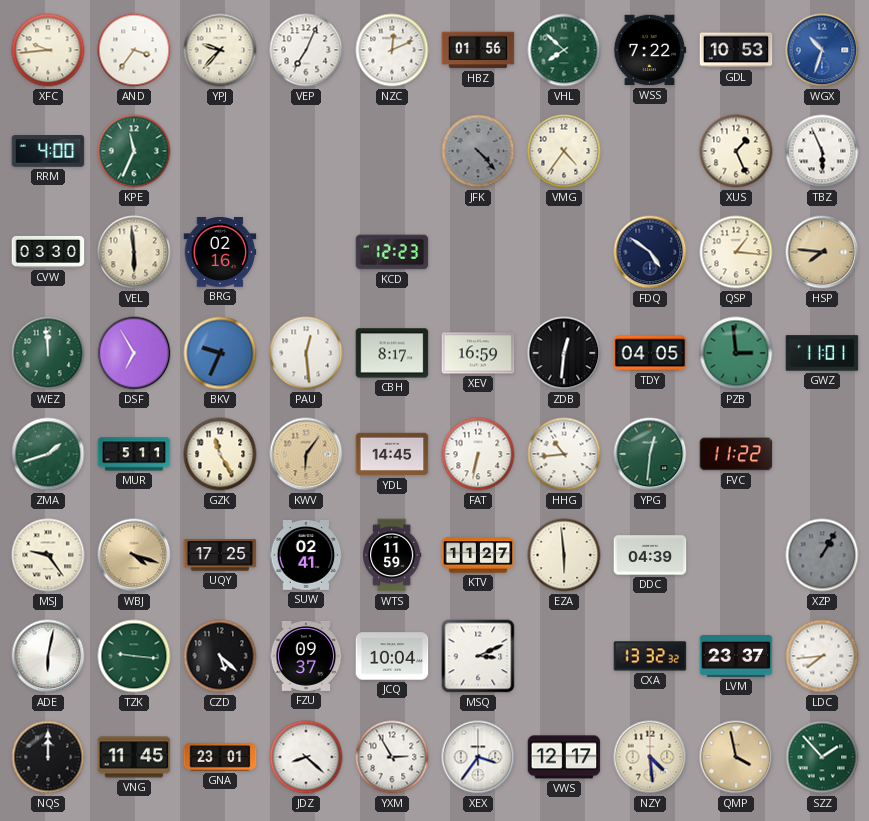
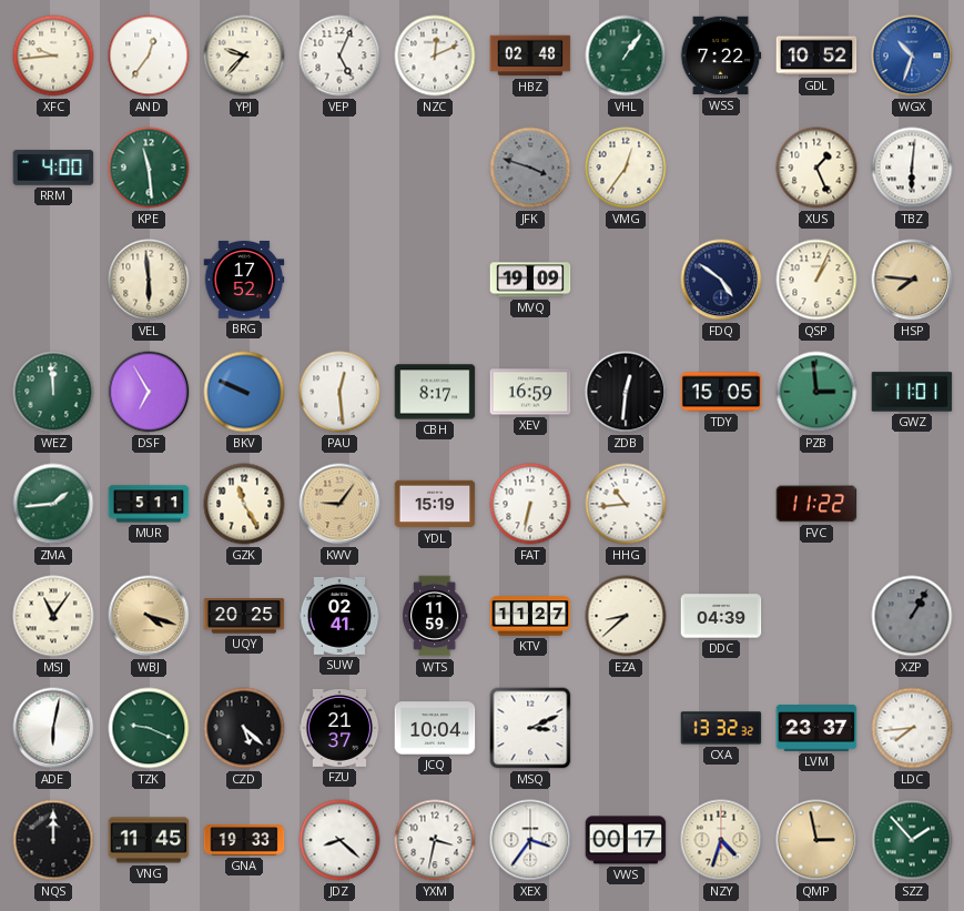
AND: 3:36 -> 12:36 (149, 55)
VEP: 7:04 -> 5:04 (339, 55)
HBZ: 01:56 -> 02:48 (530, 55)
VHL: 7:52 -> 1:06 (626, 55)
GDL: 10:53 -> 10:52 (816, 55)
KPE: 11:34 -> 11:29 (149, 168)
JFK: 4:23 -> 3:48 (530, 168)
VMG: 4:36 -> 12:36 (626, 168)
TBZ: 5:56 -> 6:01 (912, 168)
CVW: 03:30 -> none (48, 252)
BRG: 02:16 -> 17:52 (244, 280)
KCD: 12:23 -> none (392, 252)
MVQ: none -> 19:09 (530, 280)
QSP: 1:16 -> 1:04 (816, 280)
BKV: 9:34 -> 9:49 (244, 392)
TDY: 04:05 -> 15:05 (721, 392)
ZMA: 1:42 -> 1:44 (53, 504)
KWV: 6:06 -> 9:06 (339, 504)
YDL: 14:45 -> 15:19 (435, 504)
YPG: 12:31 -> none (650, 454)
MSJ: 9:24 -> 11:06 (53, 616)
UQY: 17:25 -> 20:25 (244, 616)
EZA: 5:59 -> 8:38 (626, 616)
TZK: 9:16 -> 9:19 (149, 728)
FZU: 09:37 -> 21:37 (339, 728)
GNA: 23:01 -> 19:33 (244, 840)
YXM: 2:55 -> 3:32 (435, 840)
VWS: 12:17 -> 00:17 (626, 840)
NZY: 4:29 -> 4:33 (721, 840)
QMP: 3:58 -> 2:58 (816, 840)
